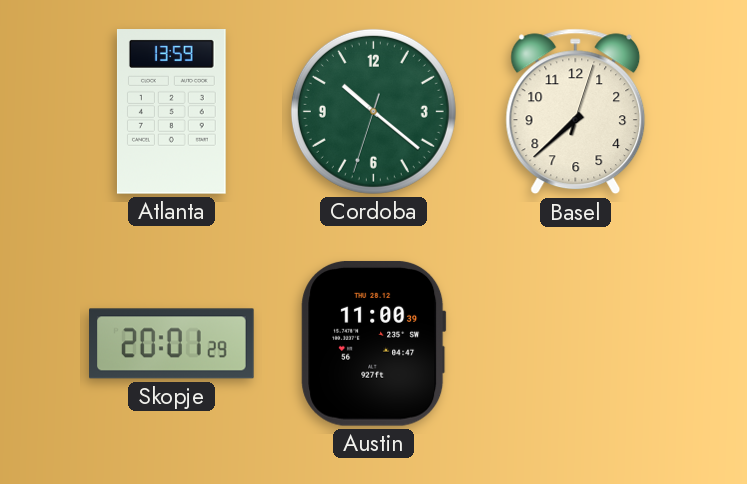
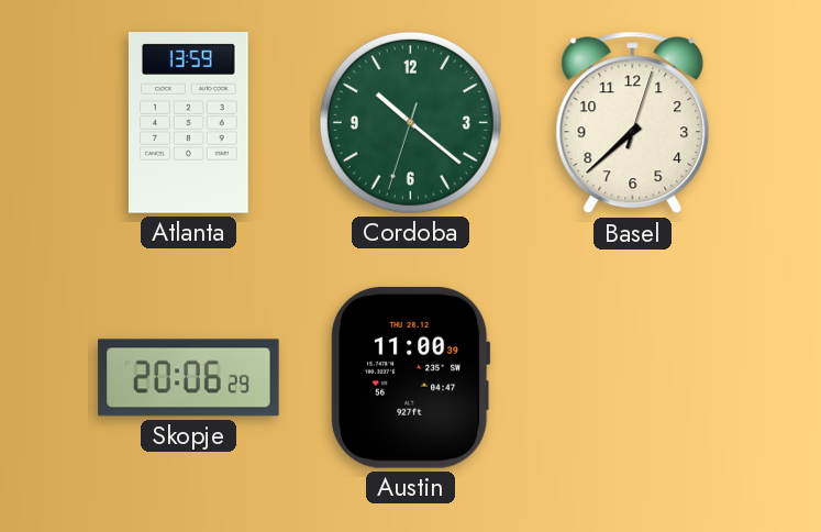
Skopje: 20:01 -> 20:06 (189, 378)
